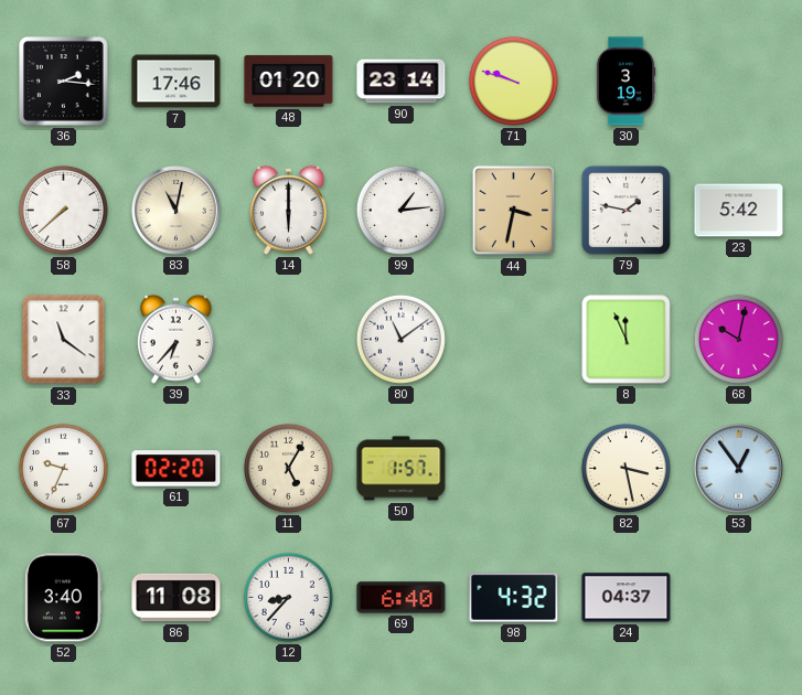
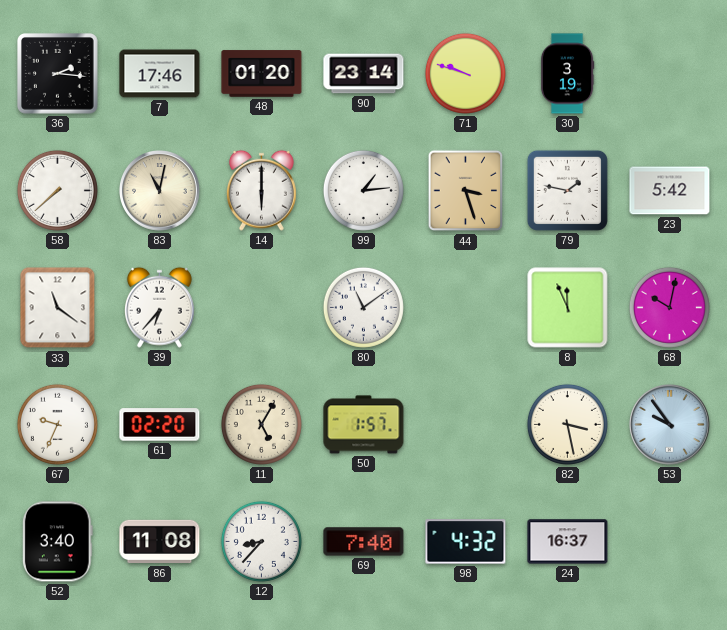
44: 3:32 -> 3:27 (466, 191)
53: 12:54 -> 9:54 (670, 425)
69: 6:40 -> 7:40 (364, 542)
24: 04:37 -> 16:37 (568, 542)
